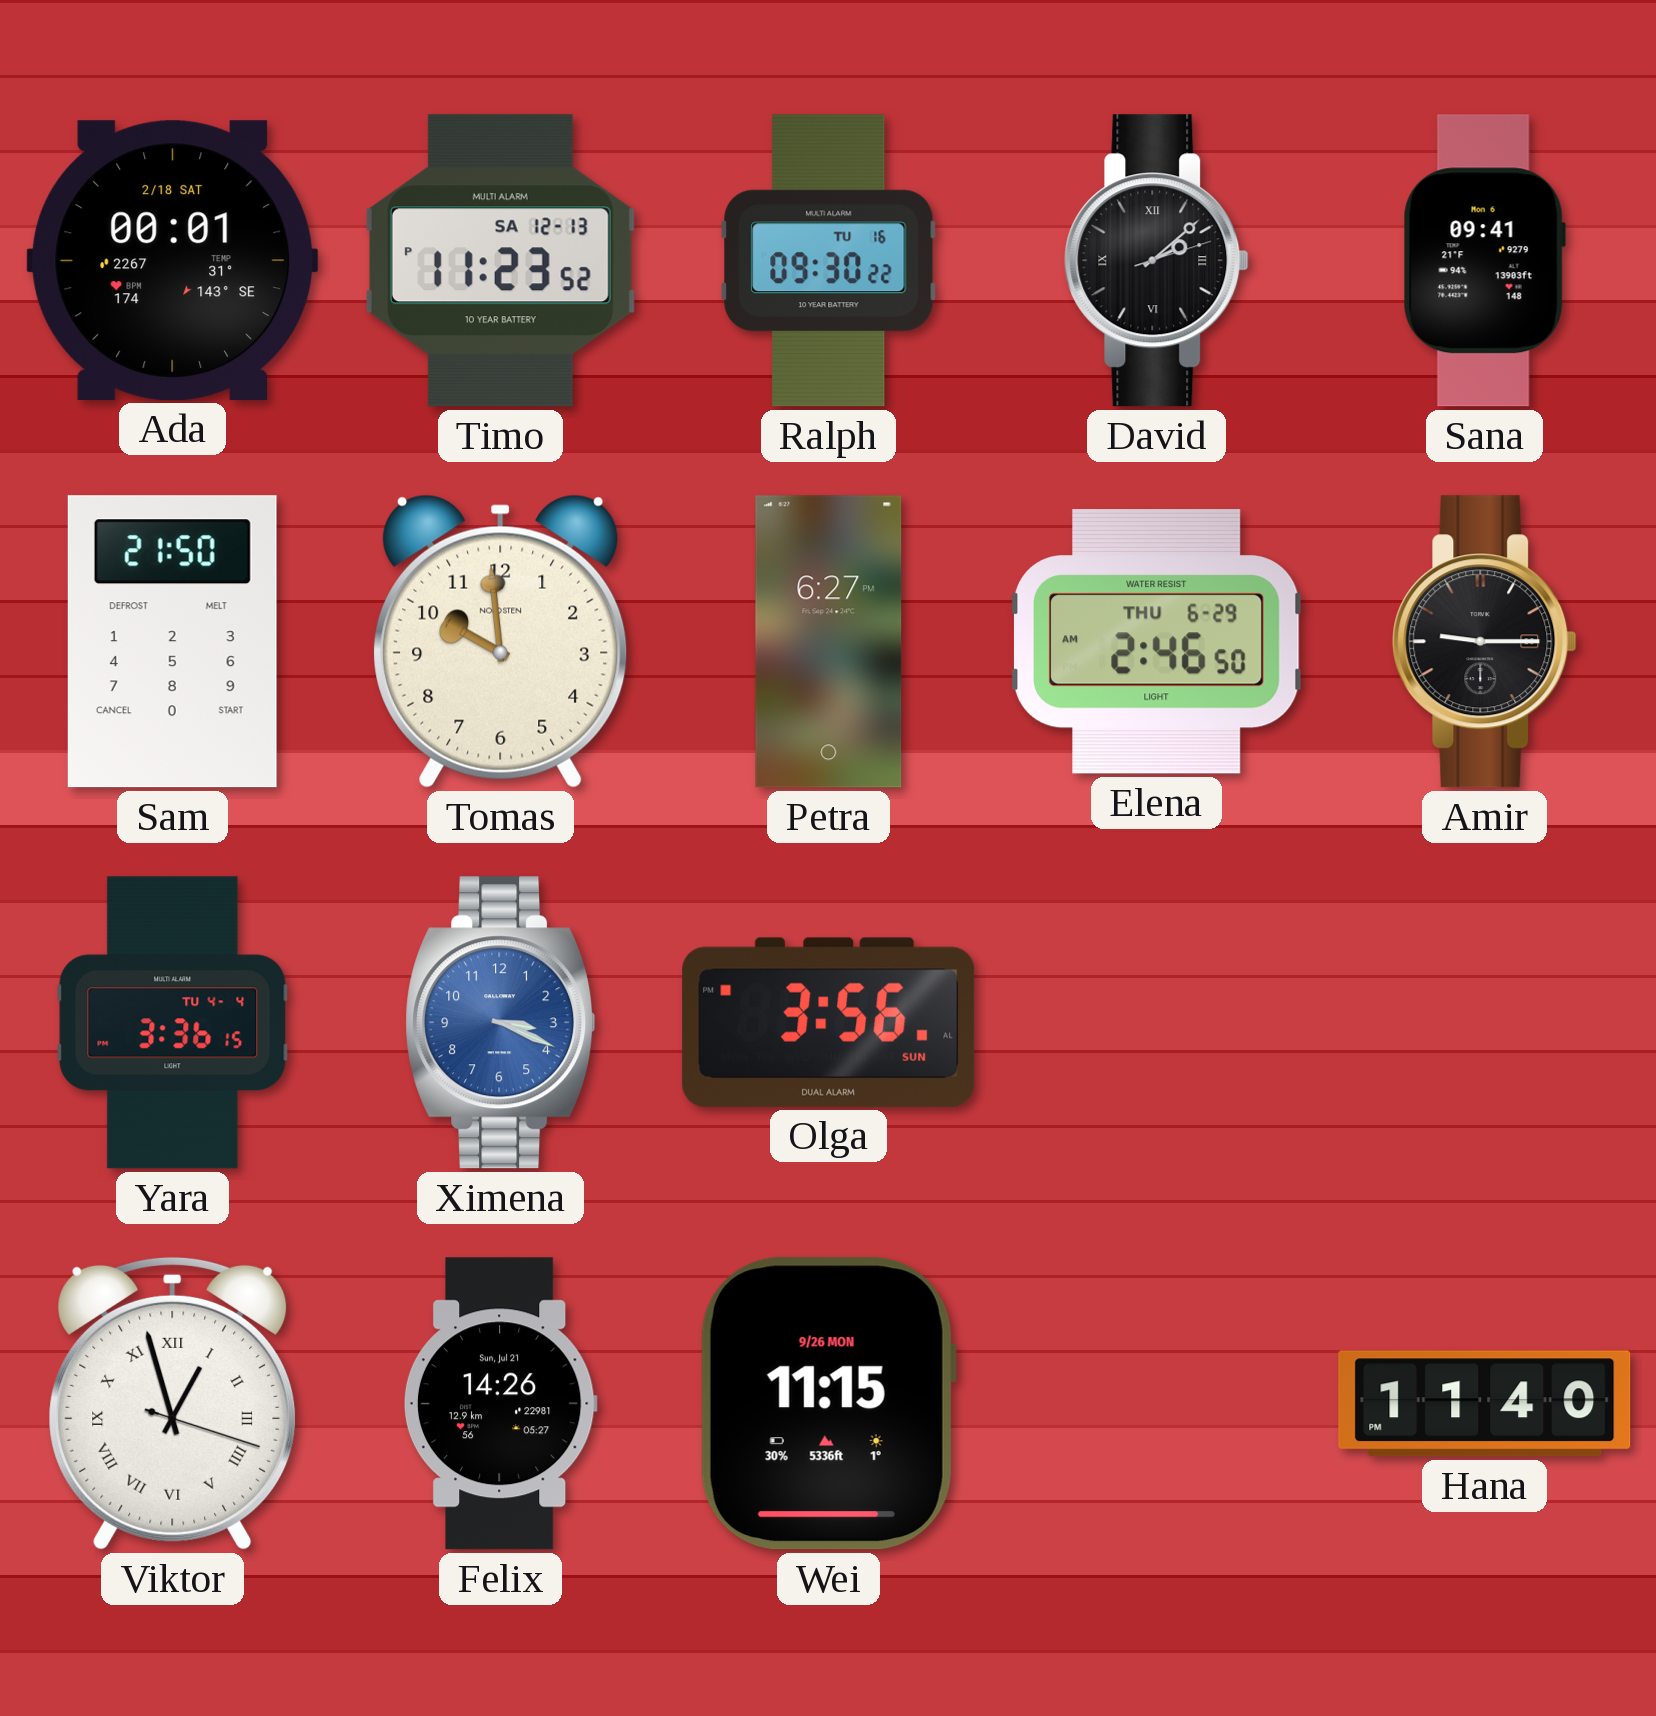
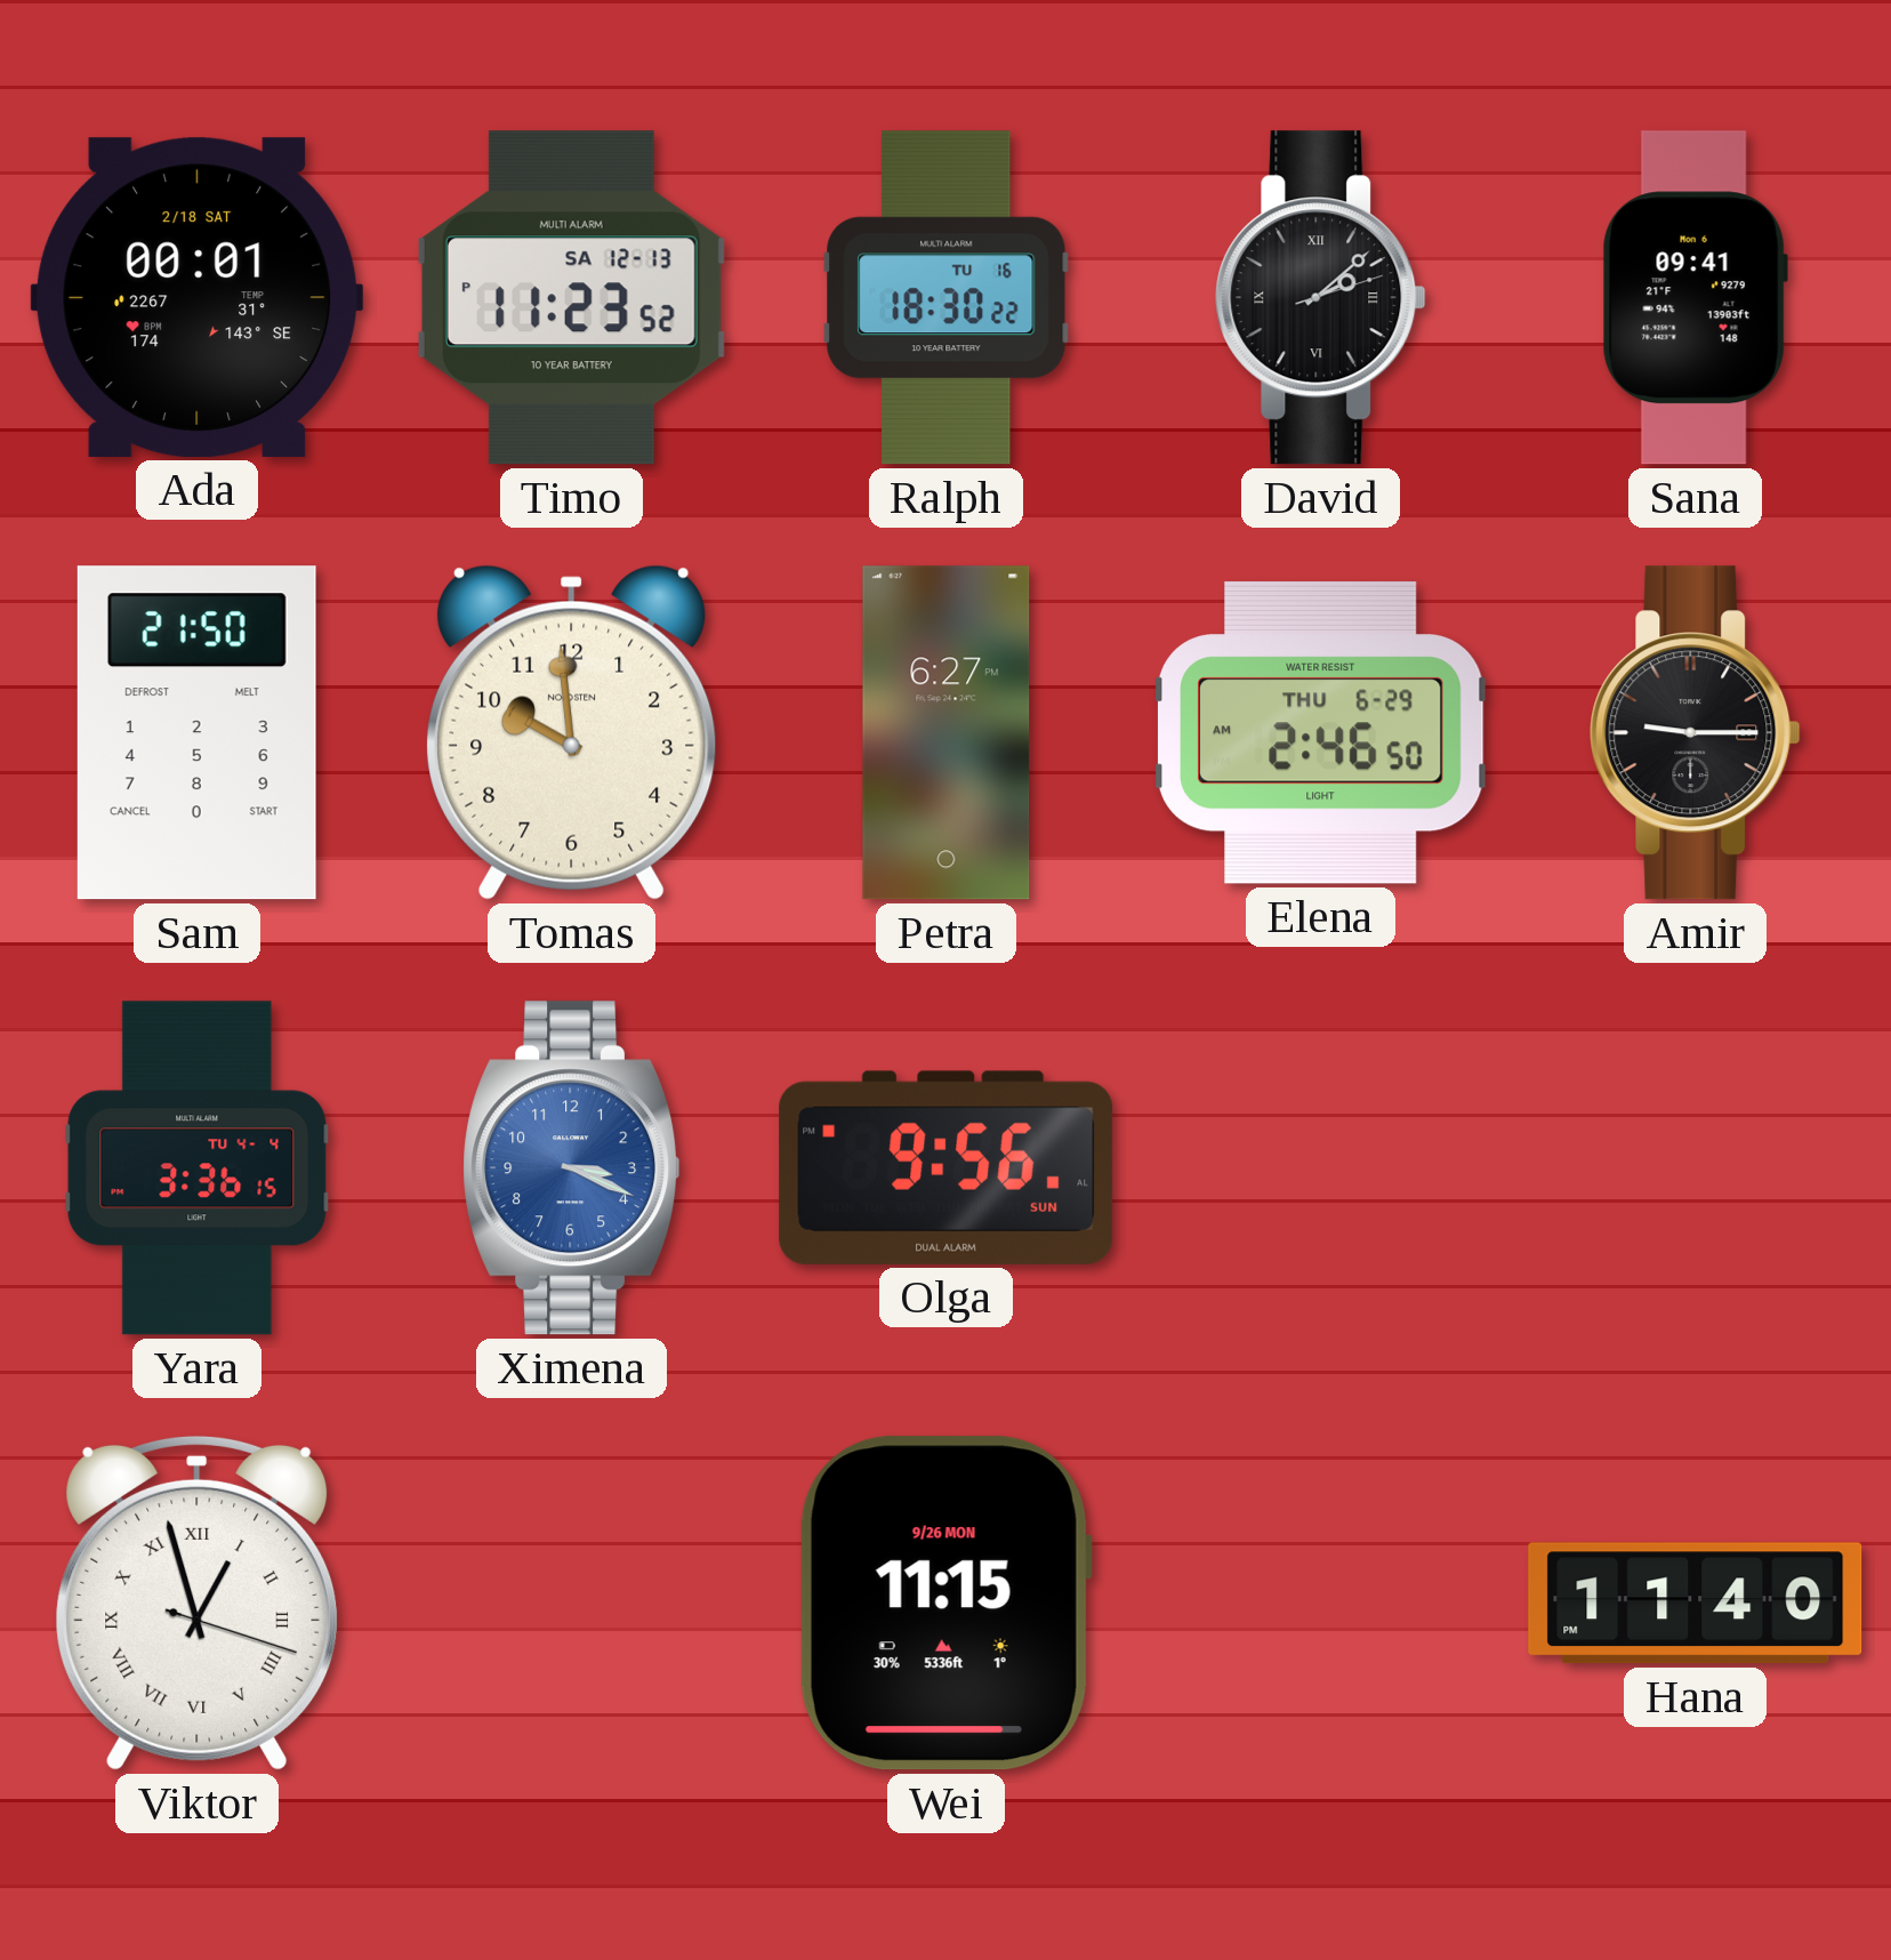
Ralph: 09:30 -> 18:30 (947, 298)
Olga: 3:56 -> 9:56 (947, 1167)
Felix: 14:26 -> none (500, 1404)
